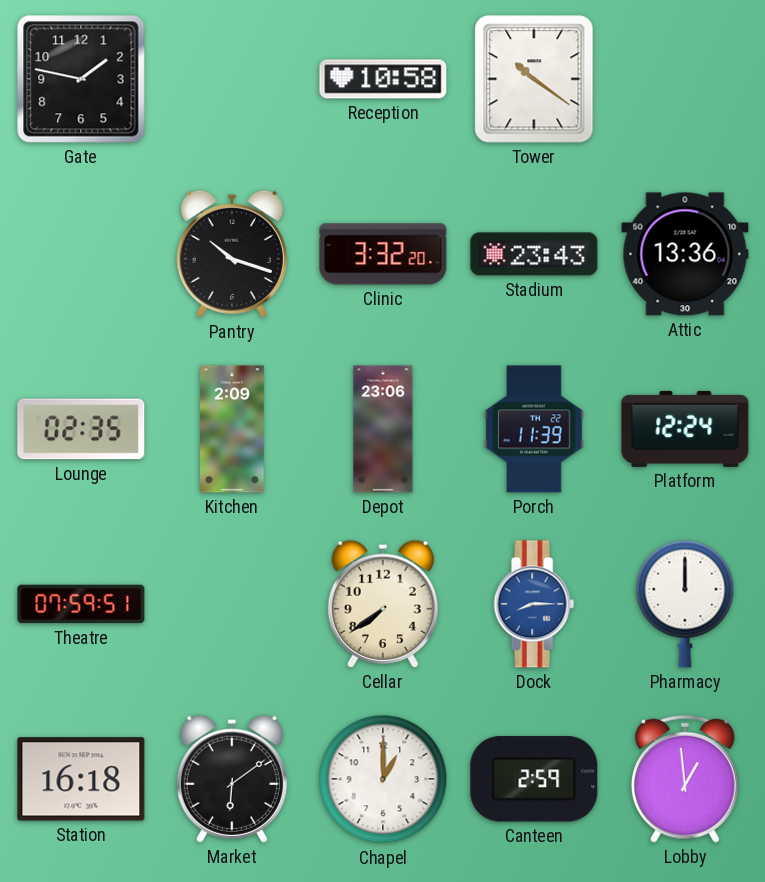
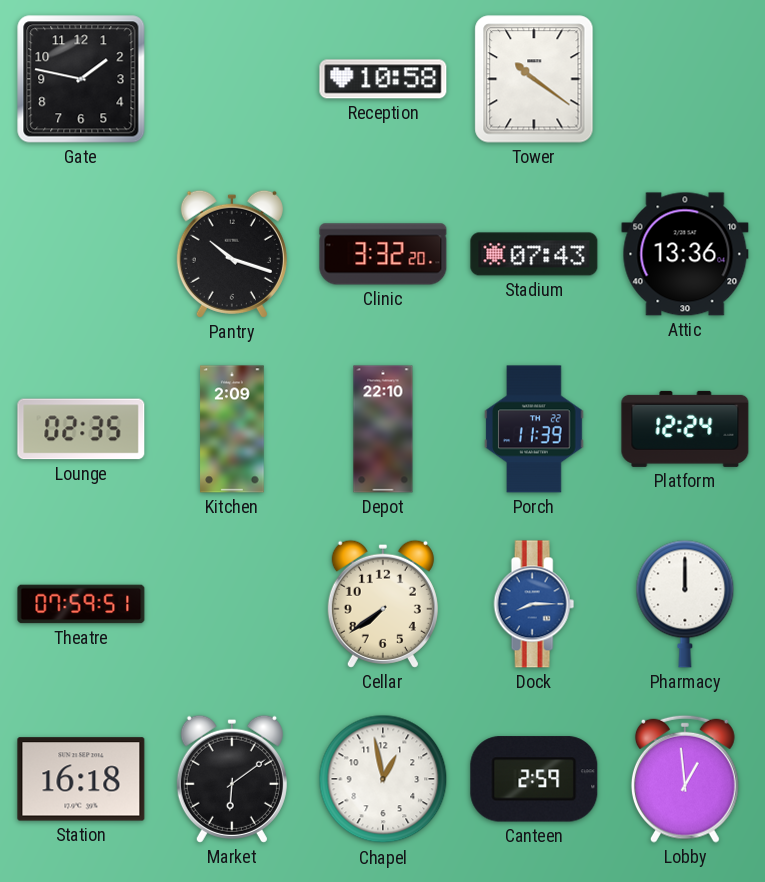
Stadium: 23:43 -> 07:43 (534, 254)
Depot: 23:06 -> 22:10 (383, 429)
Chapel: 1:00 -> 12:58 (383, 779)
